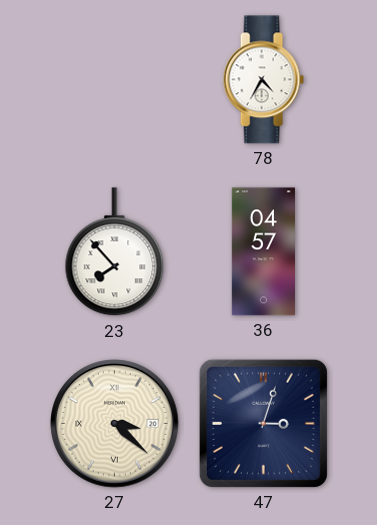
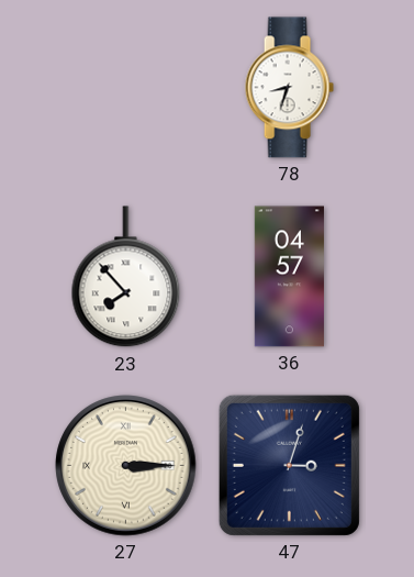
78: 4:35 -> 8:33 (289, 88)
27: 3:22 -> 3:15 (126, 466)
